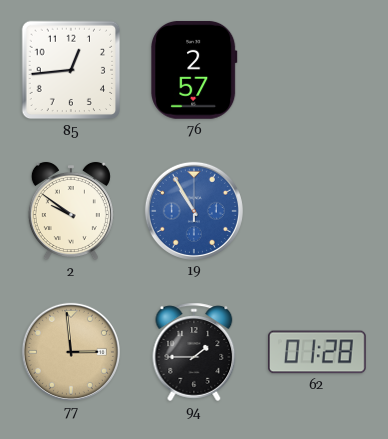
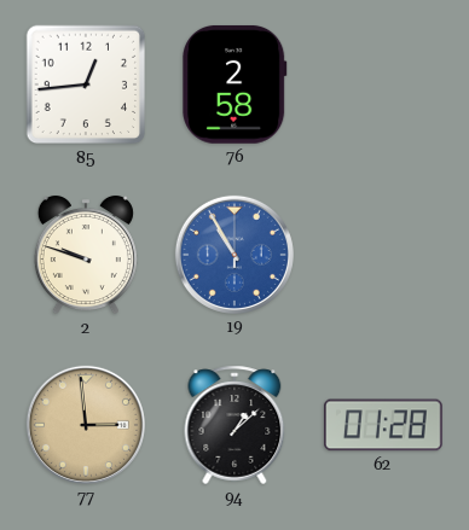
76: 2:57 -> 2:58 (234, 85)
2: 9:51 -> 9:48 (86, 255)
94: 1:45 -> 1:08 (234, 425)
